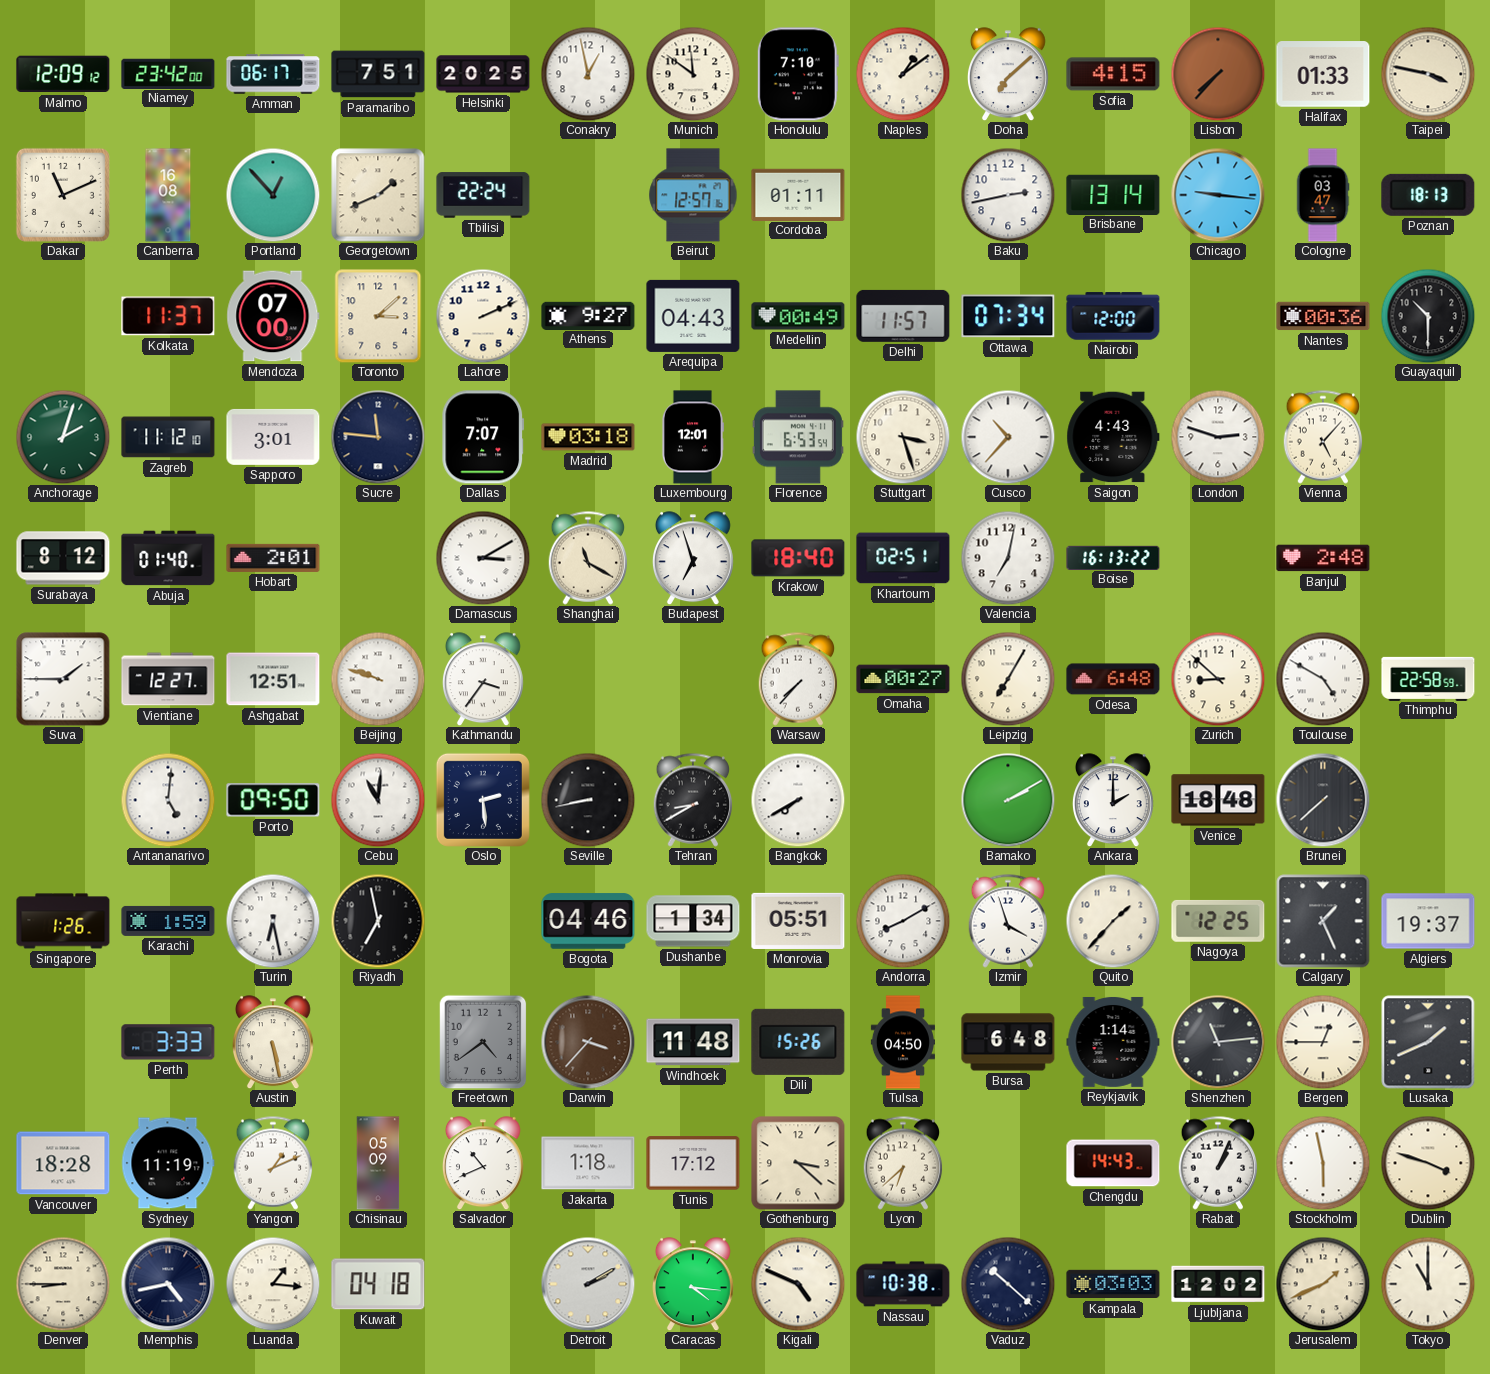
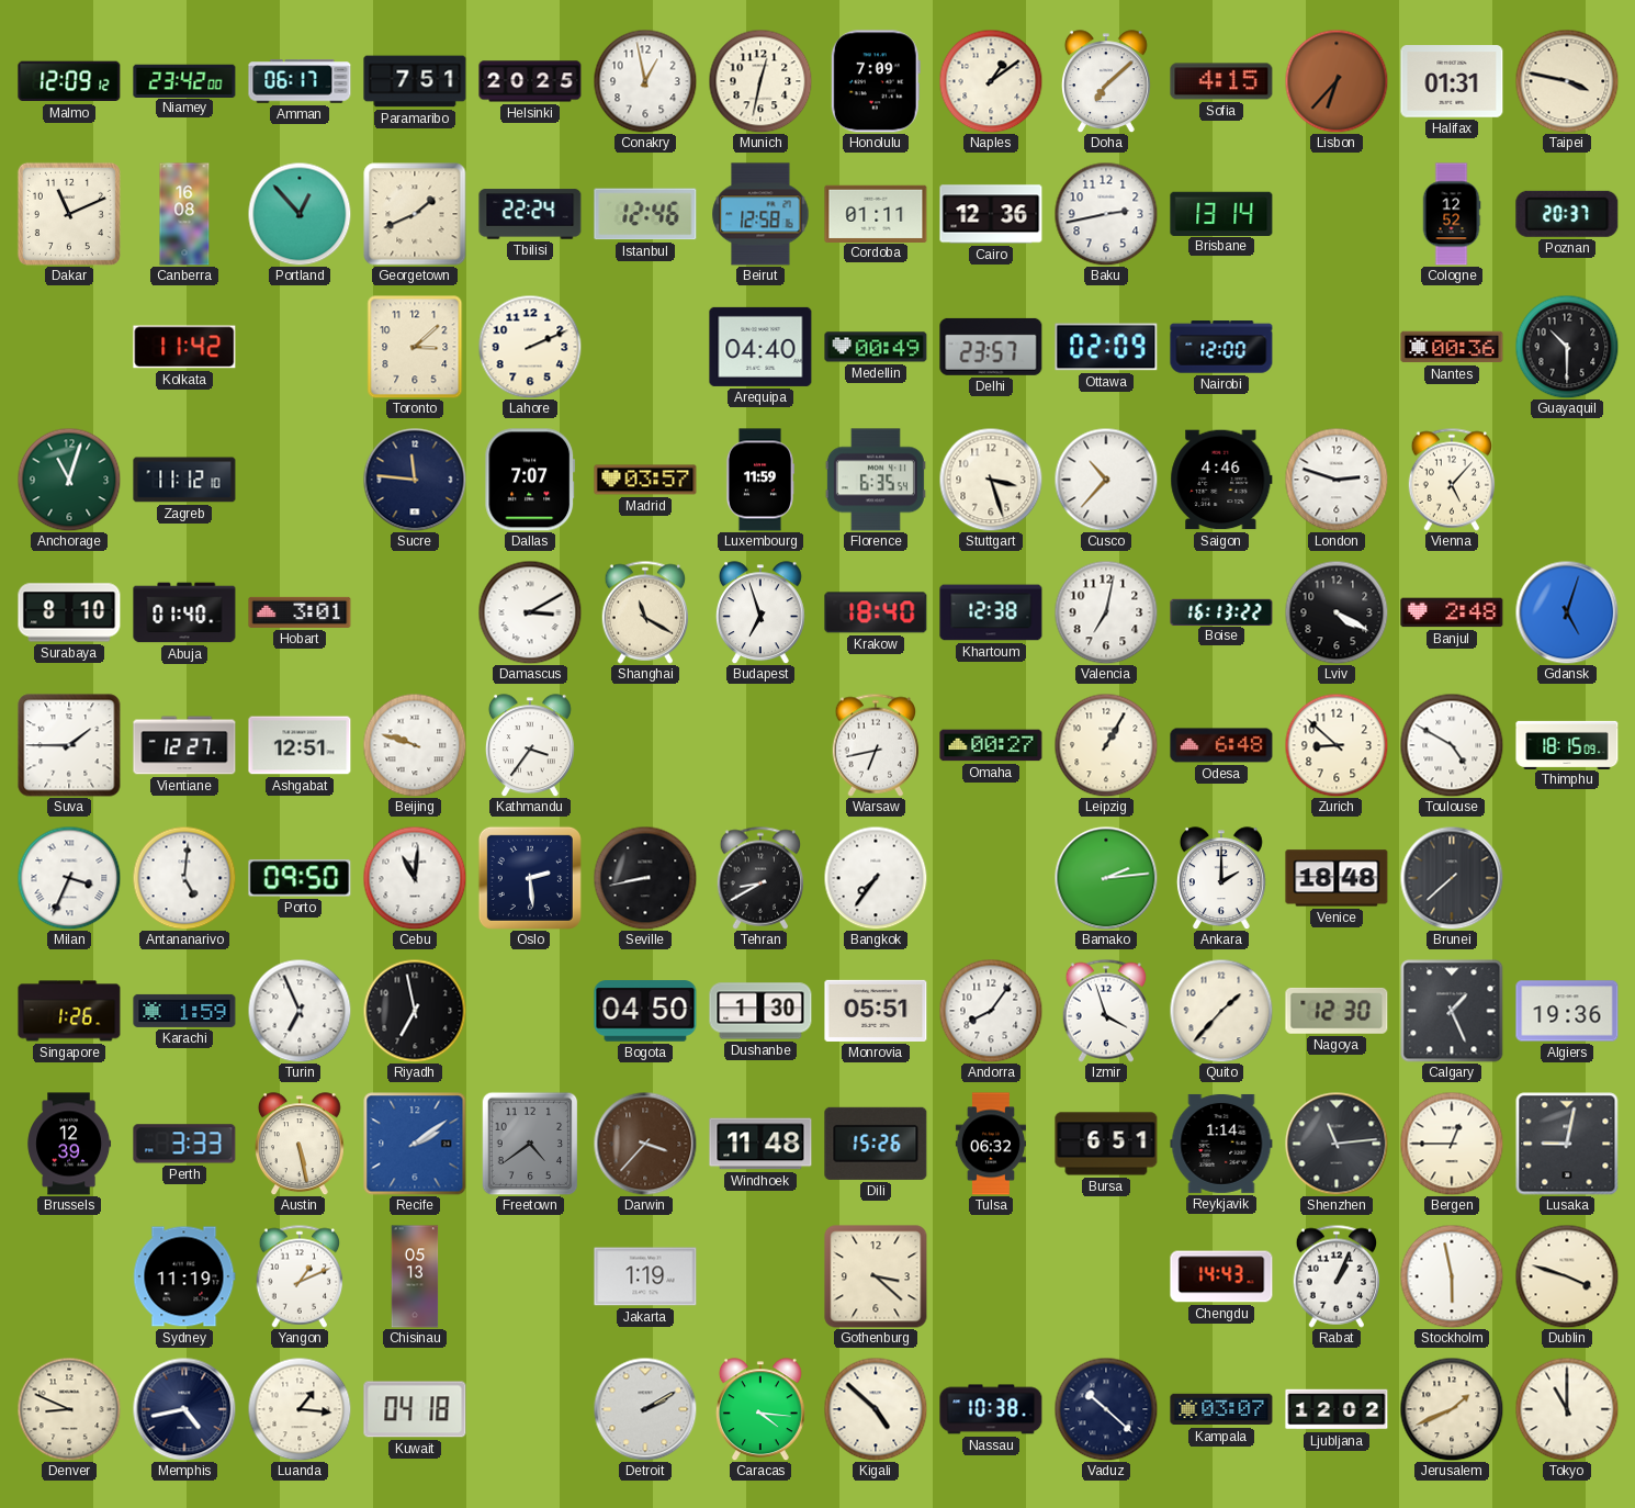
Munich: 11:51 -> 12:32 (760, 81)
Honolulu: 7:10 -> 7:09 (876, 81)
Lisbon: 7:37 -> 6:37 (1337, 81)
Halifax: 01:33 -> 01:31 (1452, 81)
Istanbul: none -> 12:46 (645, 214)
Beirut: 12:57 -> 12:58 (760, 214)
Cairo: none -> 12:36 (991, 214)
Chicago: 9:16 -> none (1218, 195)
Cologne: 03:47 -> 12:52 (1452, 214)
Poznan: 18:13 -> 20:37 (1567, 214)
Kolkata: 11:37 -> 11:42 (184, 347)
Mendoza: 07:00 -> none (273, 316)
Athens: 9:27 -> none (588, 315)
Arequipa: 04:43 -> 04:40 (760, 347)
Delhi: 11:57 -> 23:57 (991, 347)
Ottawa: 07:34 -> 02:09 (1106, 347)
Anchorage: 2:03 -> 11:03 (69, 480)
Sapporo: 3:01 -> none (273, 437)
Madrid: 03:18 -> 03:57 (645, 480)
Luxembourg: 12:01 -> 11:59 (759, 480)
Florence: 6:53 -> 6:35 (876, 480)
Saigon: 4:43 -> 4:46 (1221, 480)
Surabaya: 8:12 -> 8:10 (69, 612)
Hobart: 2:01 -> 3:01 (300, 612)
Khartoum: 02:51 -> 12:38 (991, 612)
Lviv: none -> 4:20 (1337, 612)
Gdansk: none -> 5:03 (1567, 612)
Warsaw: 7:37 -> 6:43 (876, 745)
Leipzig: 7:05 -> 1:05 (1106, 745)
Thimphu: 22:58 -> 18:15 (1567, 744)
Milan: none -> 3:34 (69, 878)
Bangkok: 7:40 -> 7:36 (876, 878)
Bamako: 2:10 -> 2:14 (1106, 878)
Turin: 6:28 -> 6:56 (300, 1011)
Bogota: 04:46 -> 04:50 (645, 1011)
Dushanbe: 1:34 -> 1:30 (760, 1011)
Andorra: 8:10 -> 8:06 (991, 1011)
Nagoya: 12:25 -> 12:30 (1337, 1011)
Algiers: 19:37 -> 19:36 (1567, 1011)
Brussels: none -> 12:39 (69, 1144)
Recife: none -> 2:09 (415, 1144)
Tulsa: 04:50 -> 06:32 (991, 1144)
Bursa: 6:48 -> 6:51 (1106, 1144)
Lusaka: 1:41 -> 9:02 (1567, 1144)
Vancouver: 18:28 -> none (63, 1163)
Chisinau: 05:09 -> 05:13 (415, 1276)
Salvador: 10:41 -> none (483, 1163)
Jakarta: 1:18 -> 1:19 (645, 1276)
Tunis: 17:12 -> none (693, 1163)
Lyon: 6:38 -> none (903, 1163)
Denver: 8:45 -> 8:49 (69, 1409)
Kigali: 4:49 -> 4:52 (876, 1409)
Kampala: 03:03 -> 03:07 (1221, 1409)
